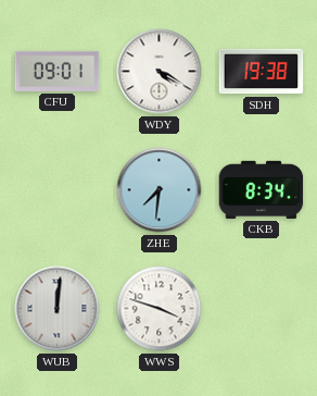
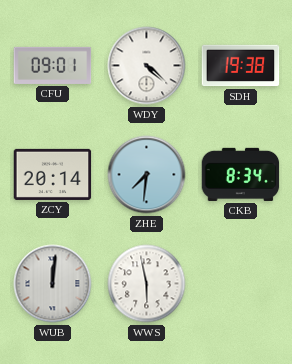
WDY: 4:20 -> 4:22 (147, 66)
ZCY: none -> 20:14 (53, 174)
WWS: 3:48 -> 5:58 (147, 284)
